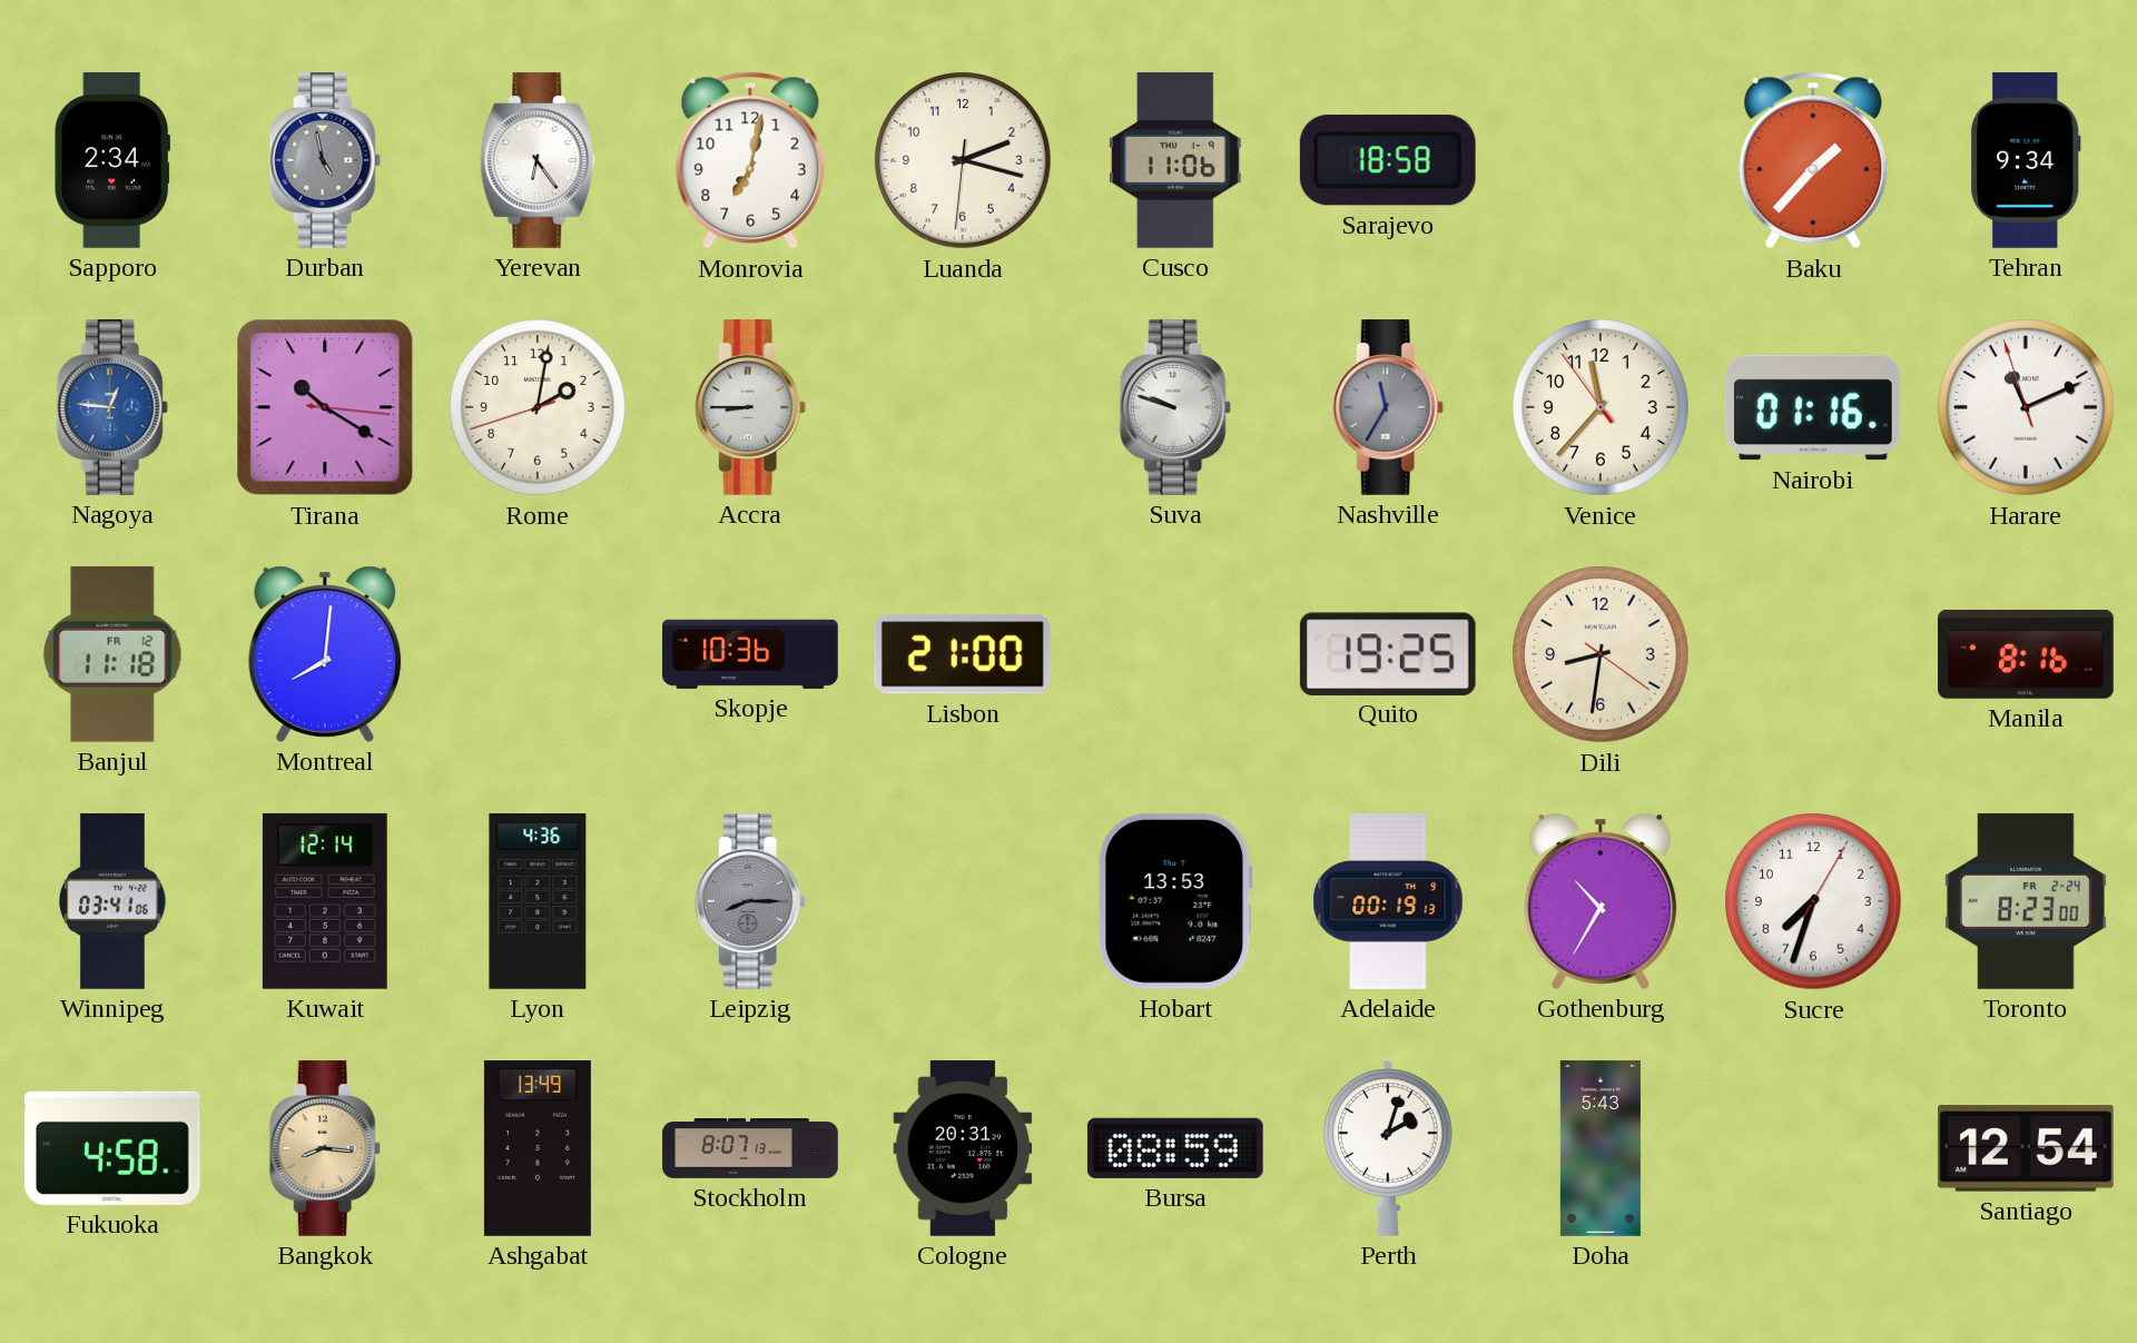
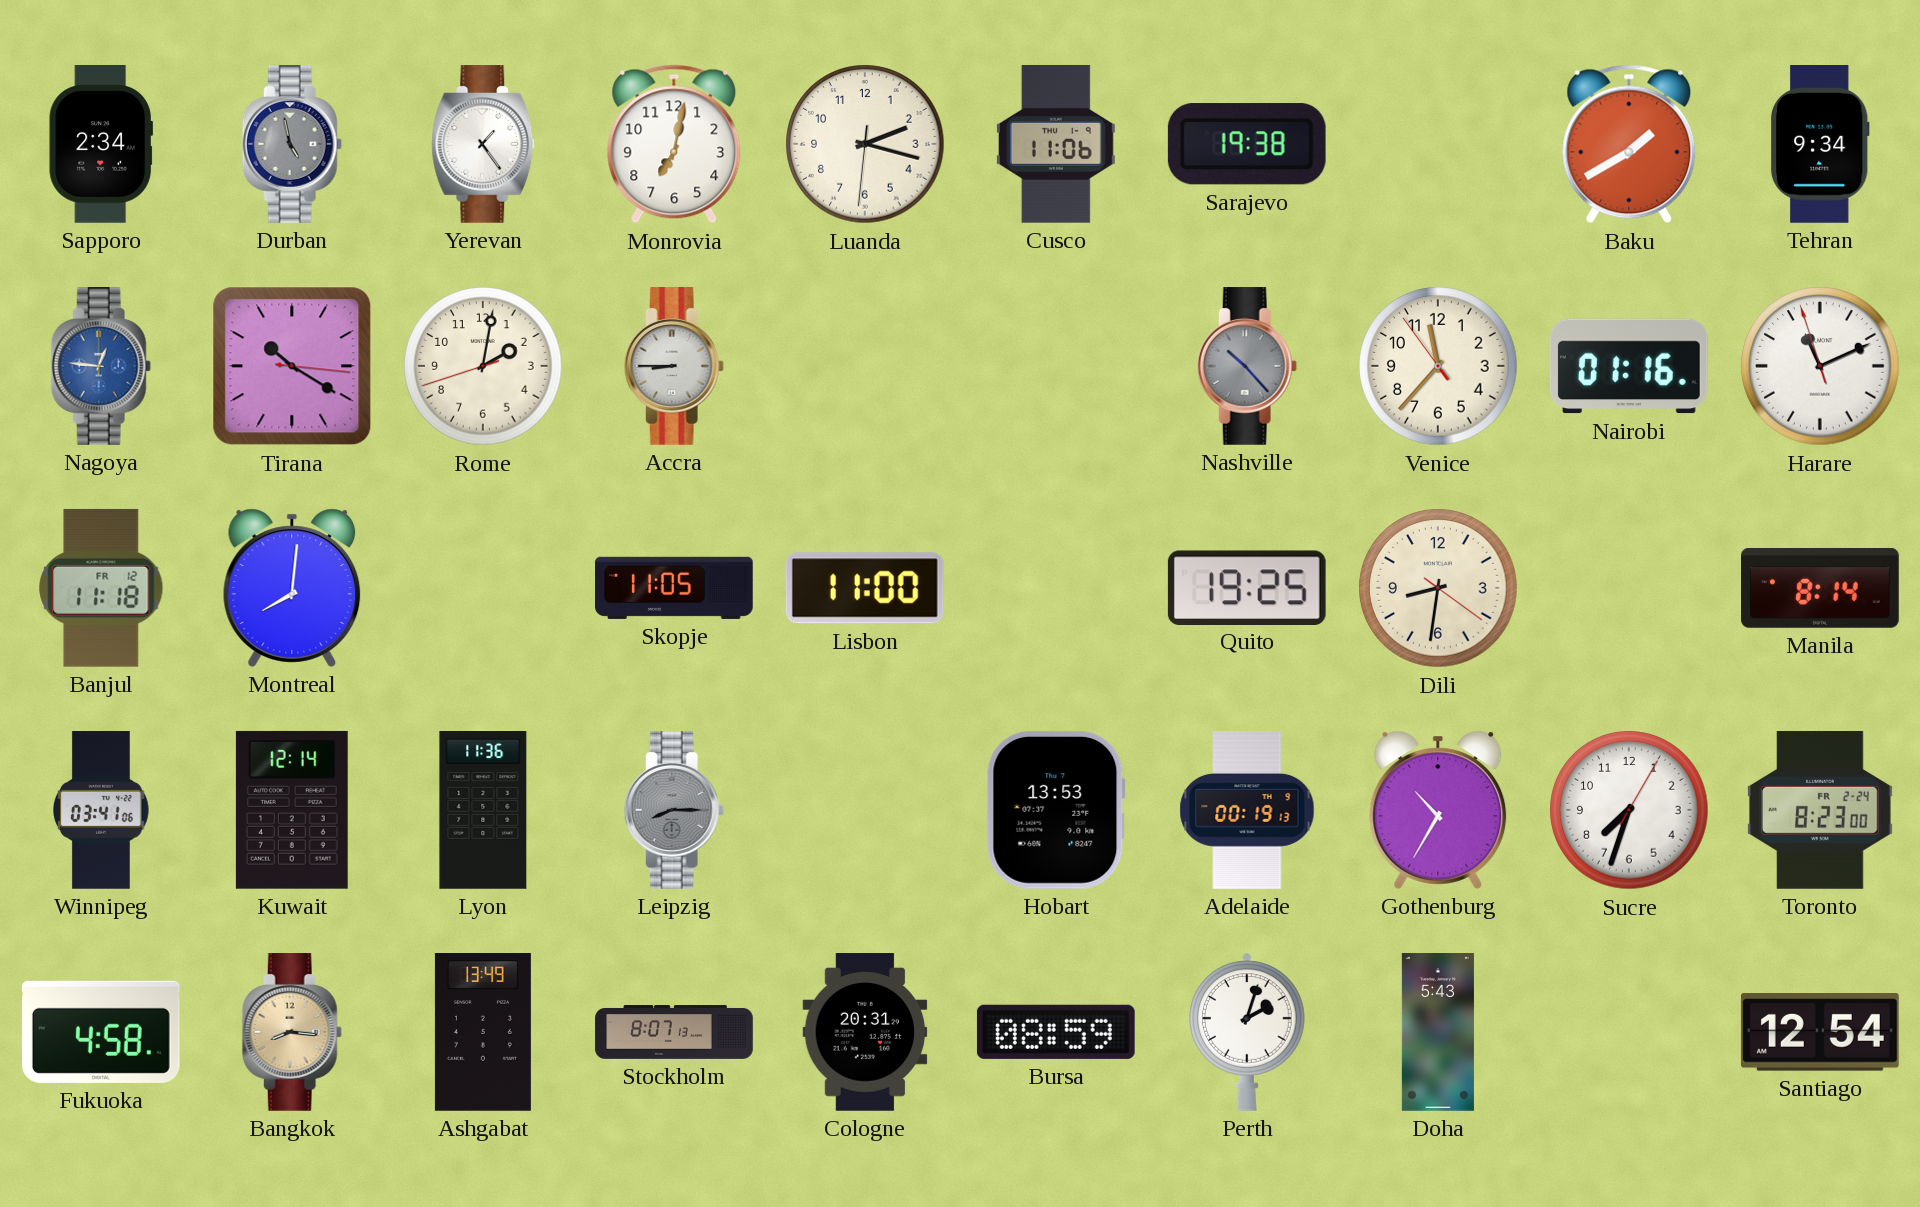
Yerevan: 6:24 -> 1:24 (483, 145)
Sarajevo: 18:58 -> 19:38 (1247, 144)
Baku: 1:37 -> 1:40 (1629, 144)
Suva: 9:48 -> none (1175, 408)
Nashville: 11:35 -> 10:23 (1247, 367)
Skopje: 10:36 -> 11:05 (675, 588)
Lisbon: 21:00 -> 11:00 (865, 588)
Manila: 8:16 -> 8:14 (1821, 588)
Lyon: 4:36 -> 11:36 (483, 811)
